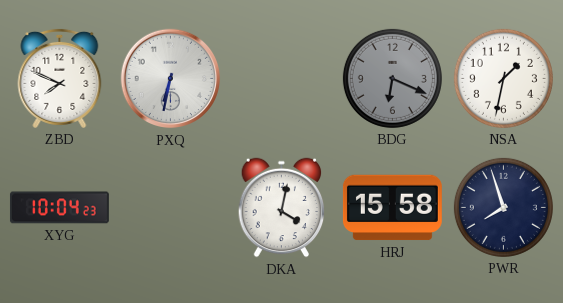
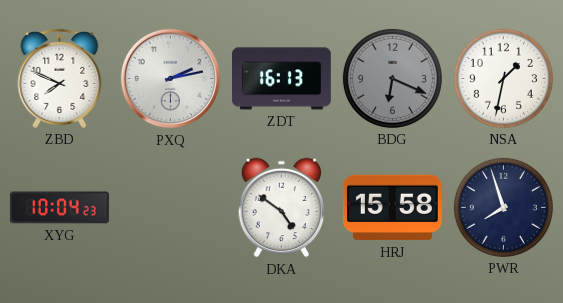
PXQ: 6:32 -> 2:13 (171, 79)
ZDT: none -> 16:13 (281, 79)
DKA: 4:02 -> 4:51 (282, 208)
